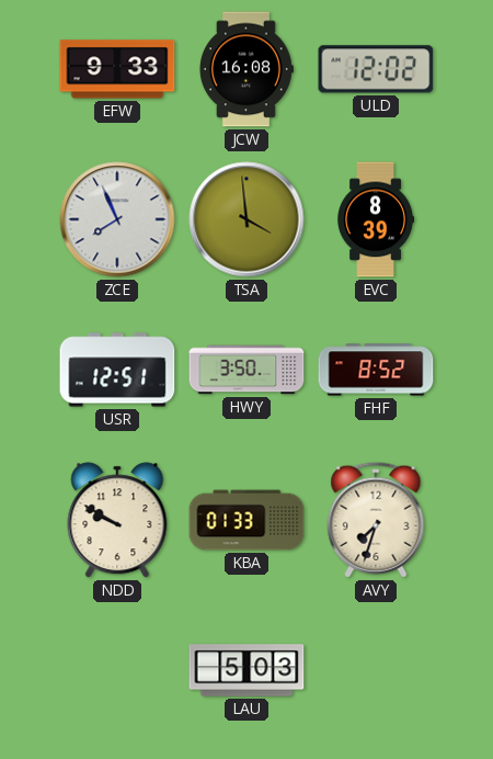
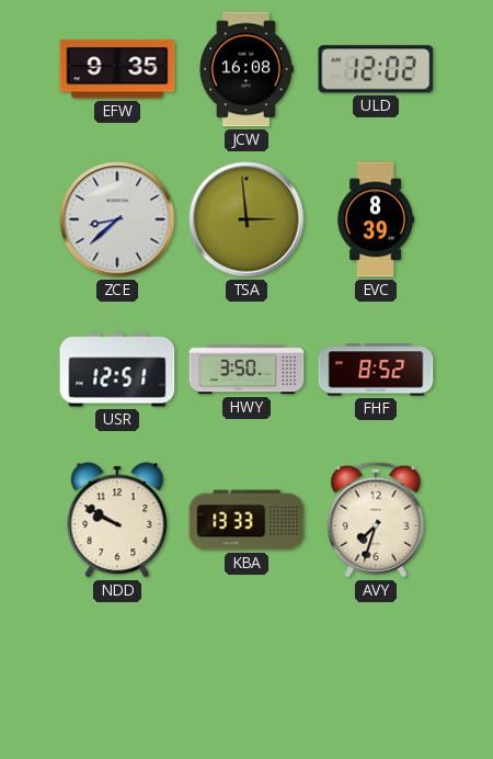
EFW: 9:33 -> 9:35 (117, 69)
ZCE: 7:56 -> 8:38 (117, 219)
TSA: 3:59 -> 2:59 (246, 219)
KBA: 01:33 -> 13:33 (246, 520)
LAU: 5:03 -> none (246, 670)
